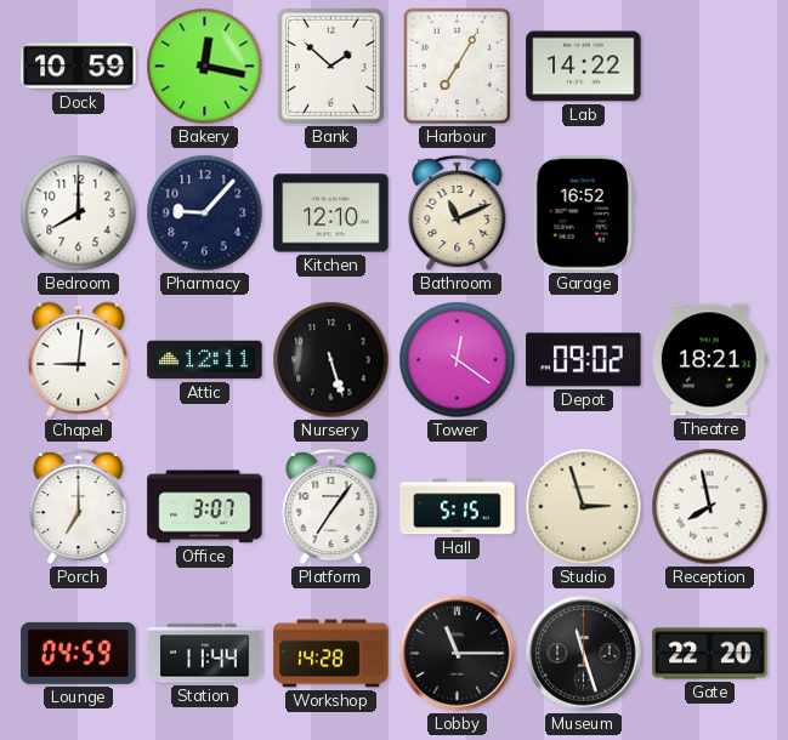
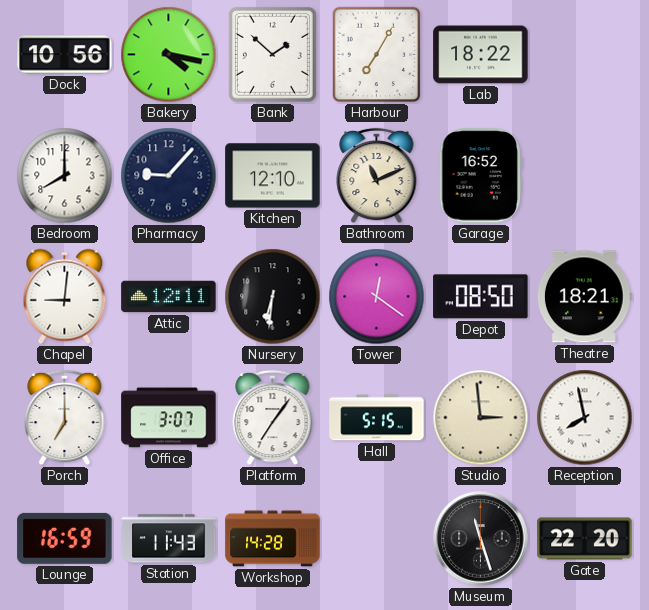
Dock: 10:59 -> 10:56 (65, 55)
Bakery: 12:17 -> 4:17 (169, 55)
Lab: 14:22 -> 18:22 (481, 55)
Nursery: 5:27 -> 6:31 (273, 297)
Depot: 09:02 -> 08:50 (481, 297)
Studio: 2:57 -> 2:59 (481, 418)
Lounge: 04:59 -> 16:59 (65, 538)
Station: 11:44 -> 11:43 (169, 539)
Lobby: 11:15 -> none (458, 654)
